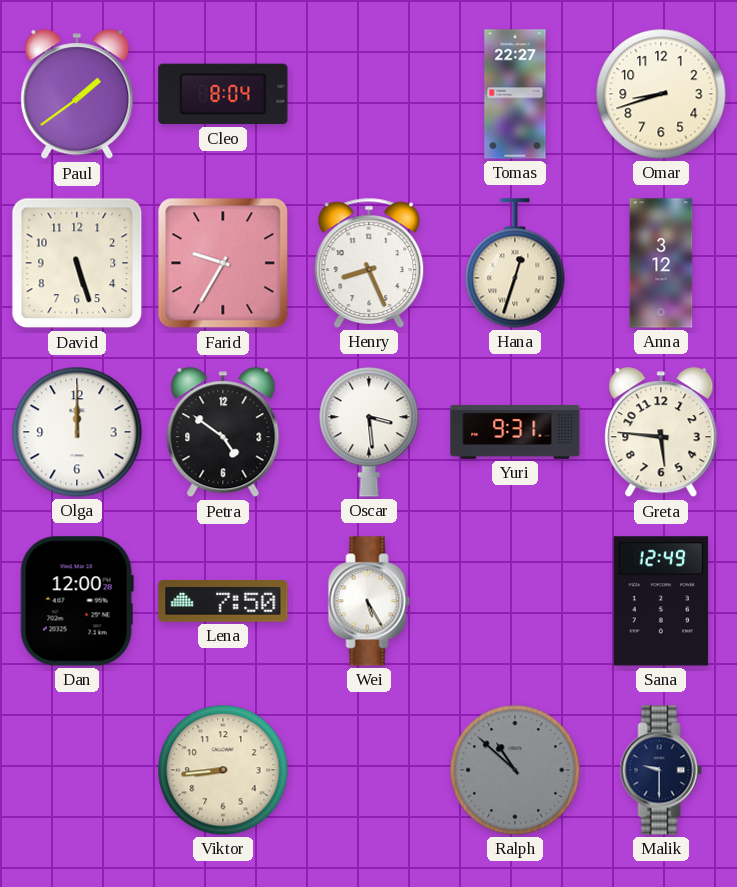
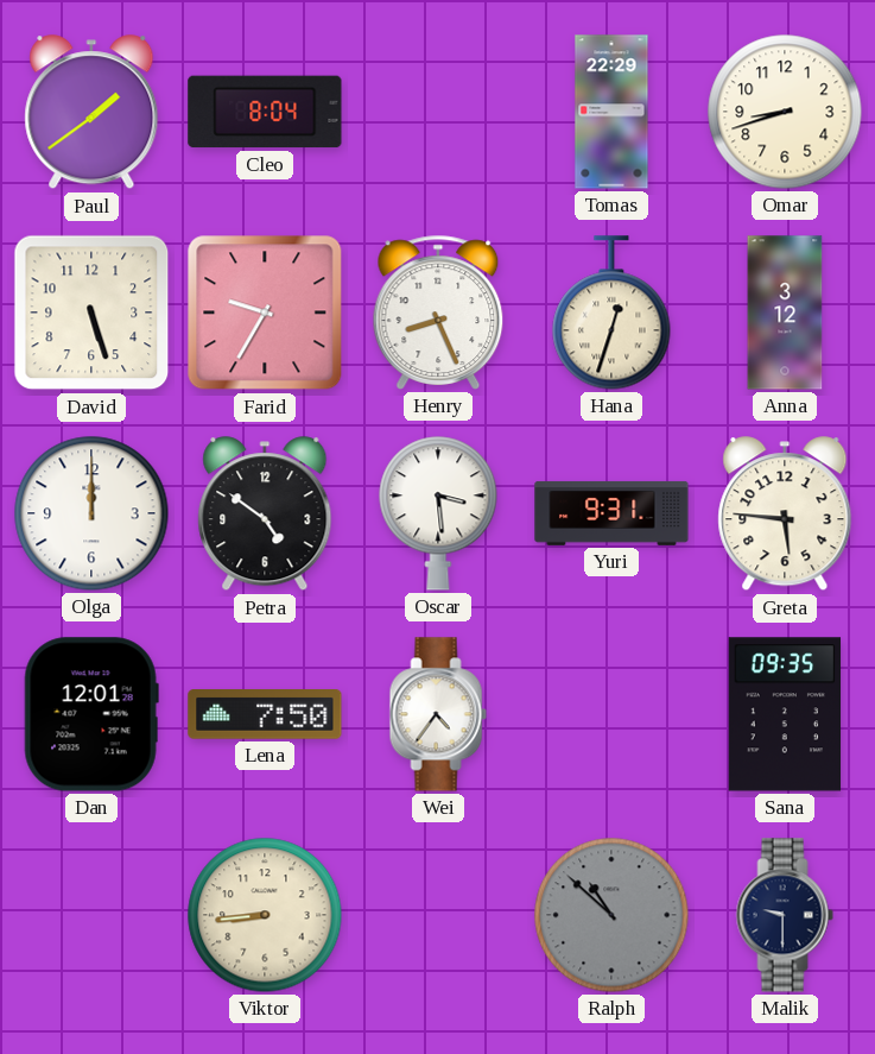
Tomas: 22:27 -> 22:29 (611, 112)
Dan: 12:00 -> 12:01 (91, 714)
Wei: 5:25 -> 4:36 (438, 714)
Sana: 12:49 -> 09:35 (785, 714)
